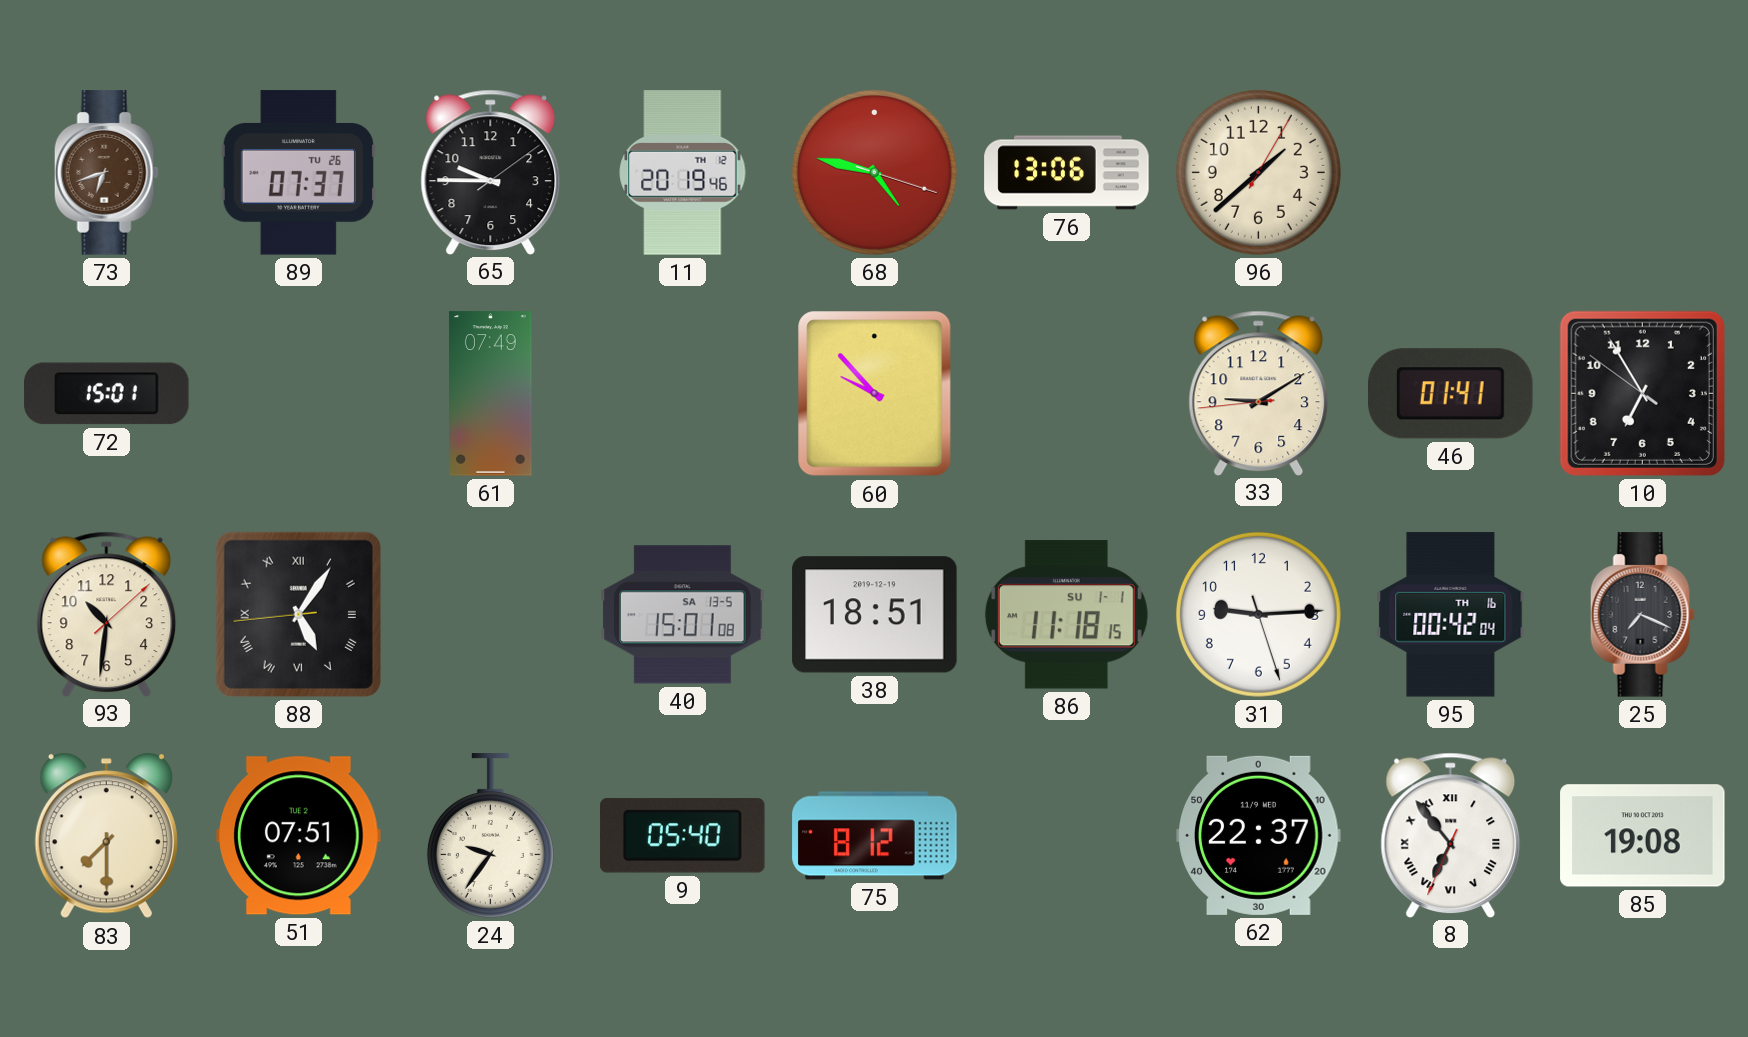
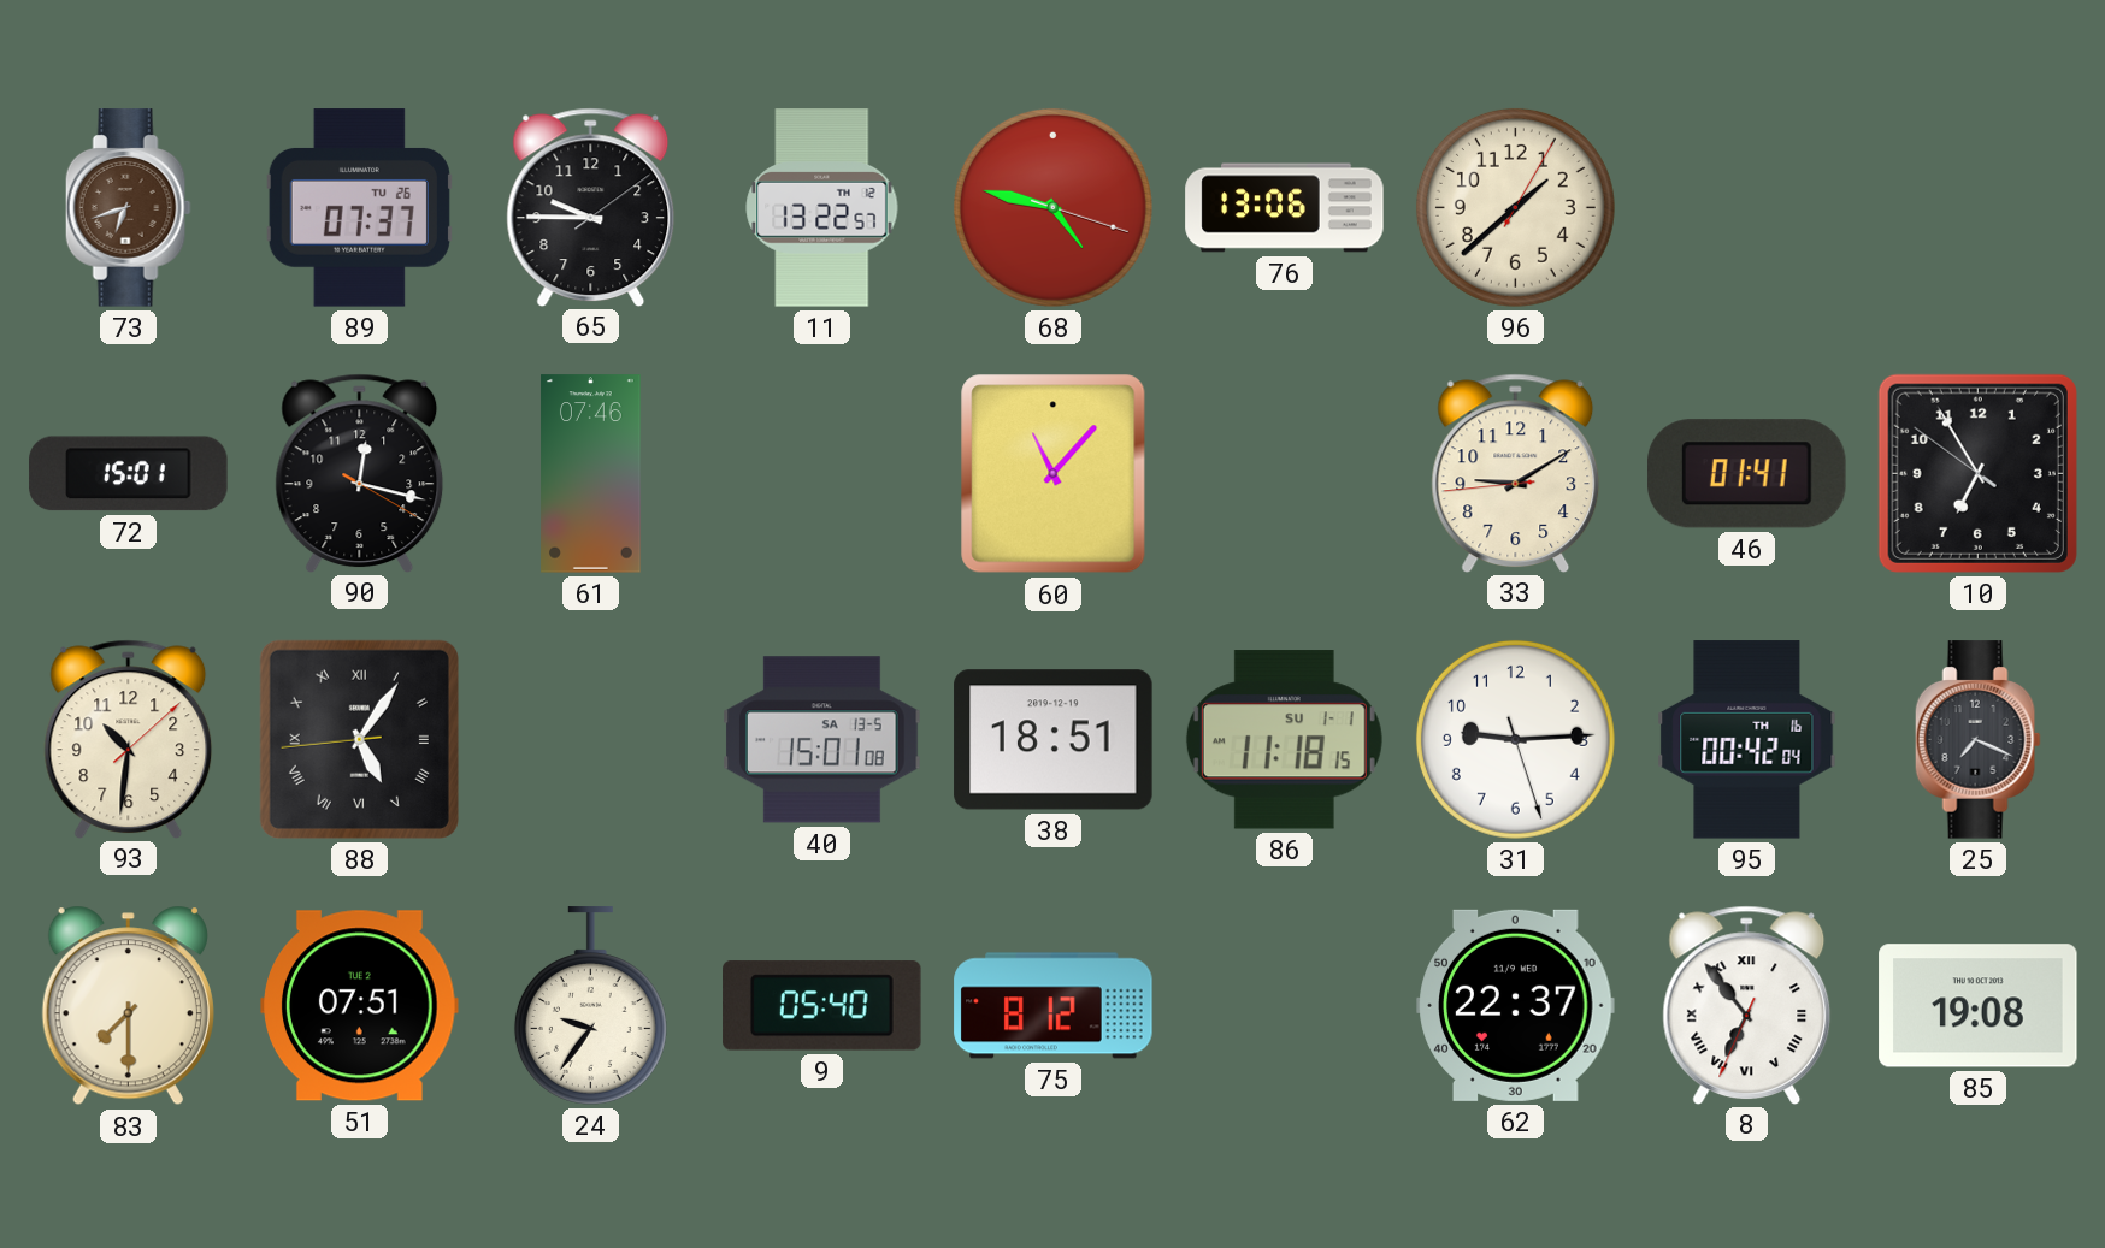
11: 20:19 -> 13:22 (822, 208)
90: none -> 12:17 (360, 473)
61: 07:49 -> 07:46 (591, 474)
60: 9:53 -> 11:07 (1054, 474)
